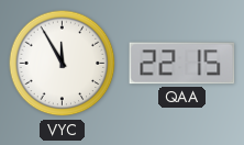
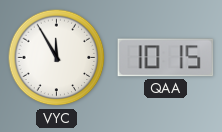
QAA: 22:15 -> 10:15 (166, 58)
